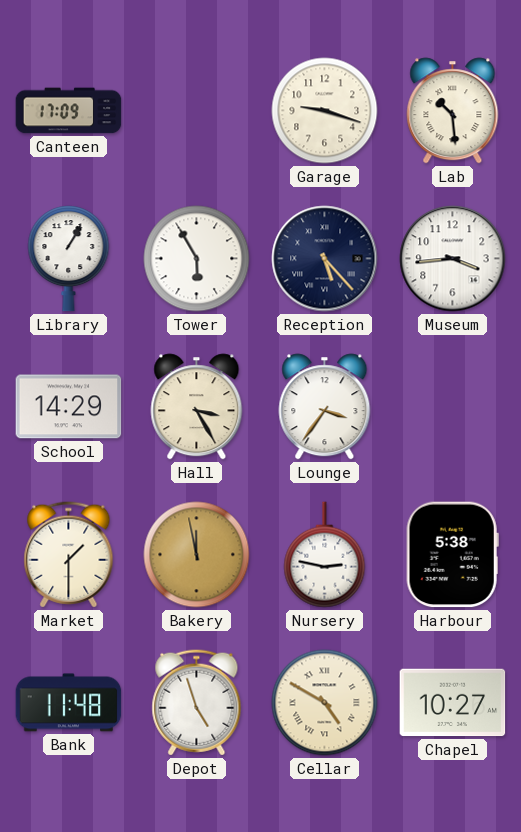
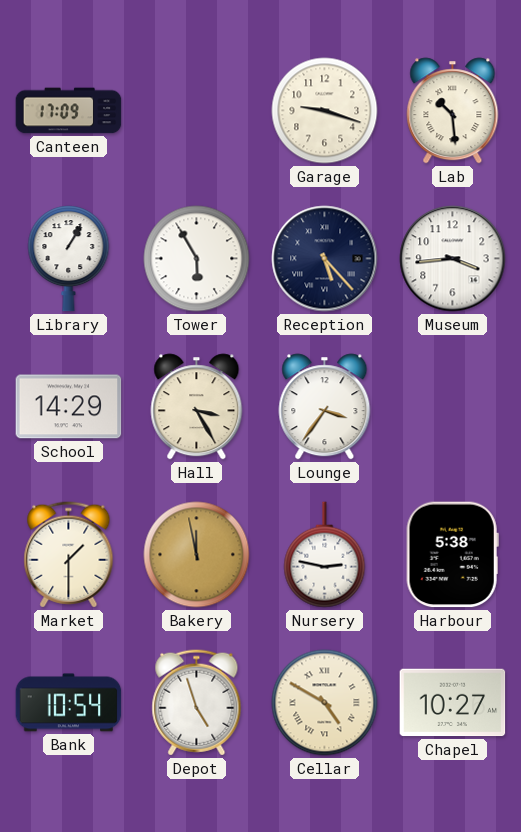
Bank: 11:48 -> 10:54 (69, 703)
